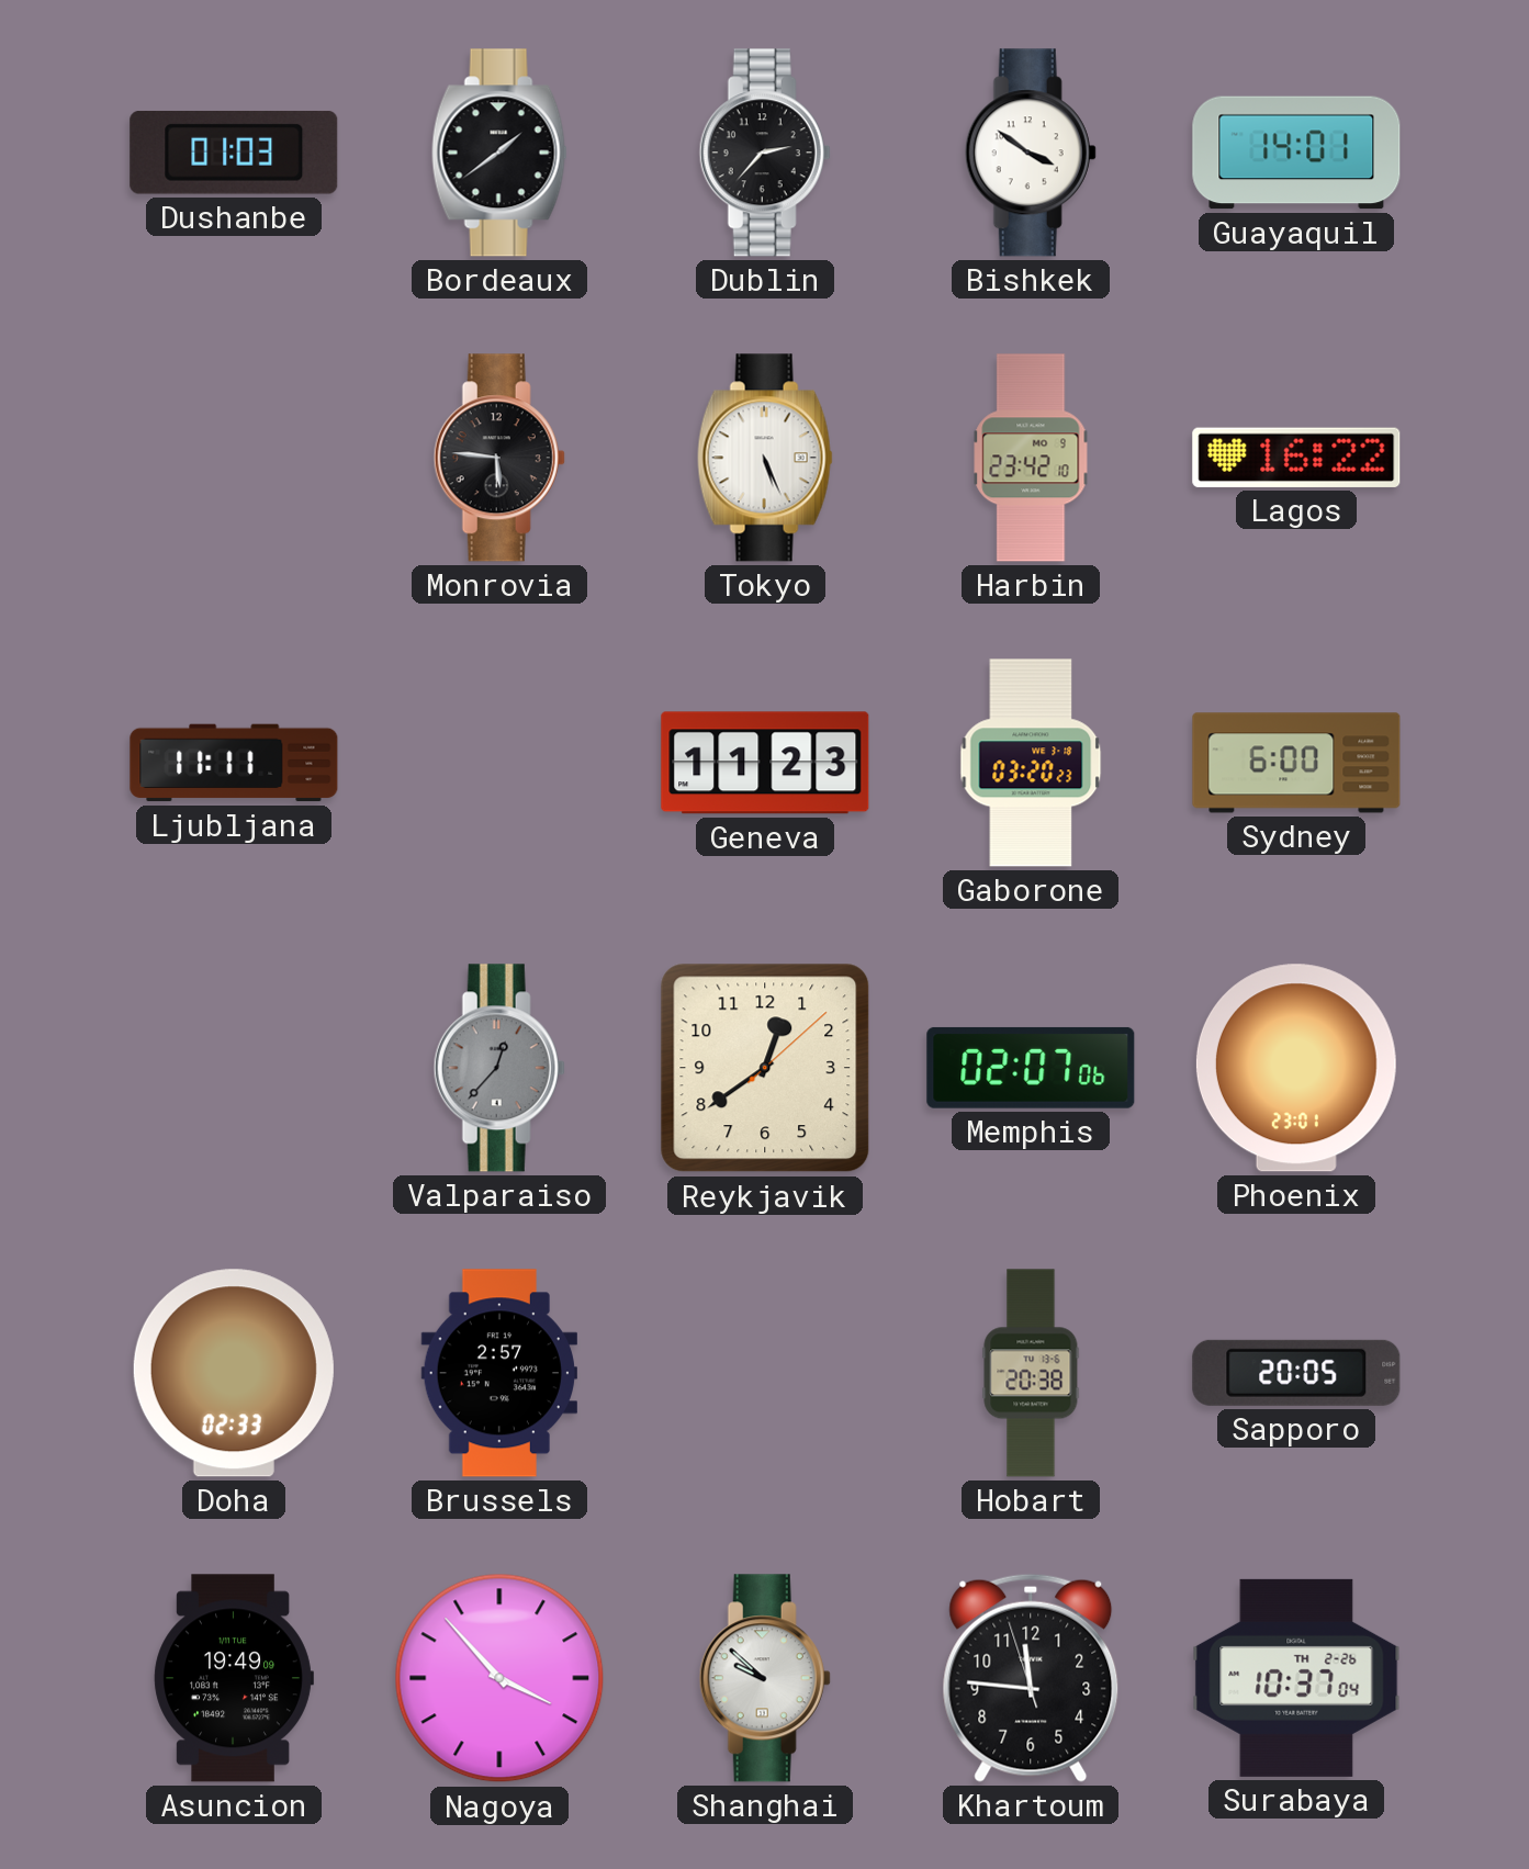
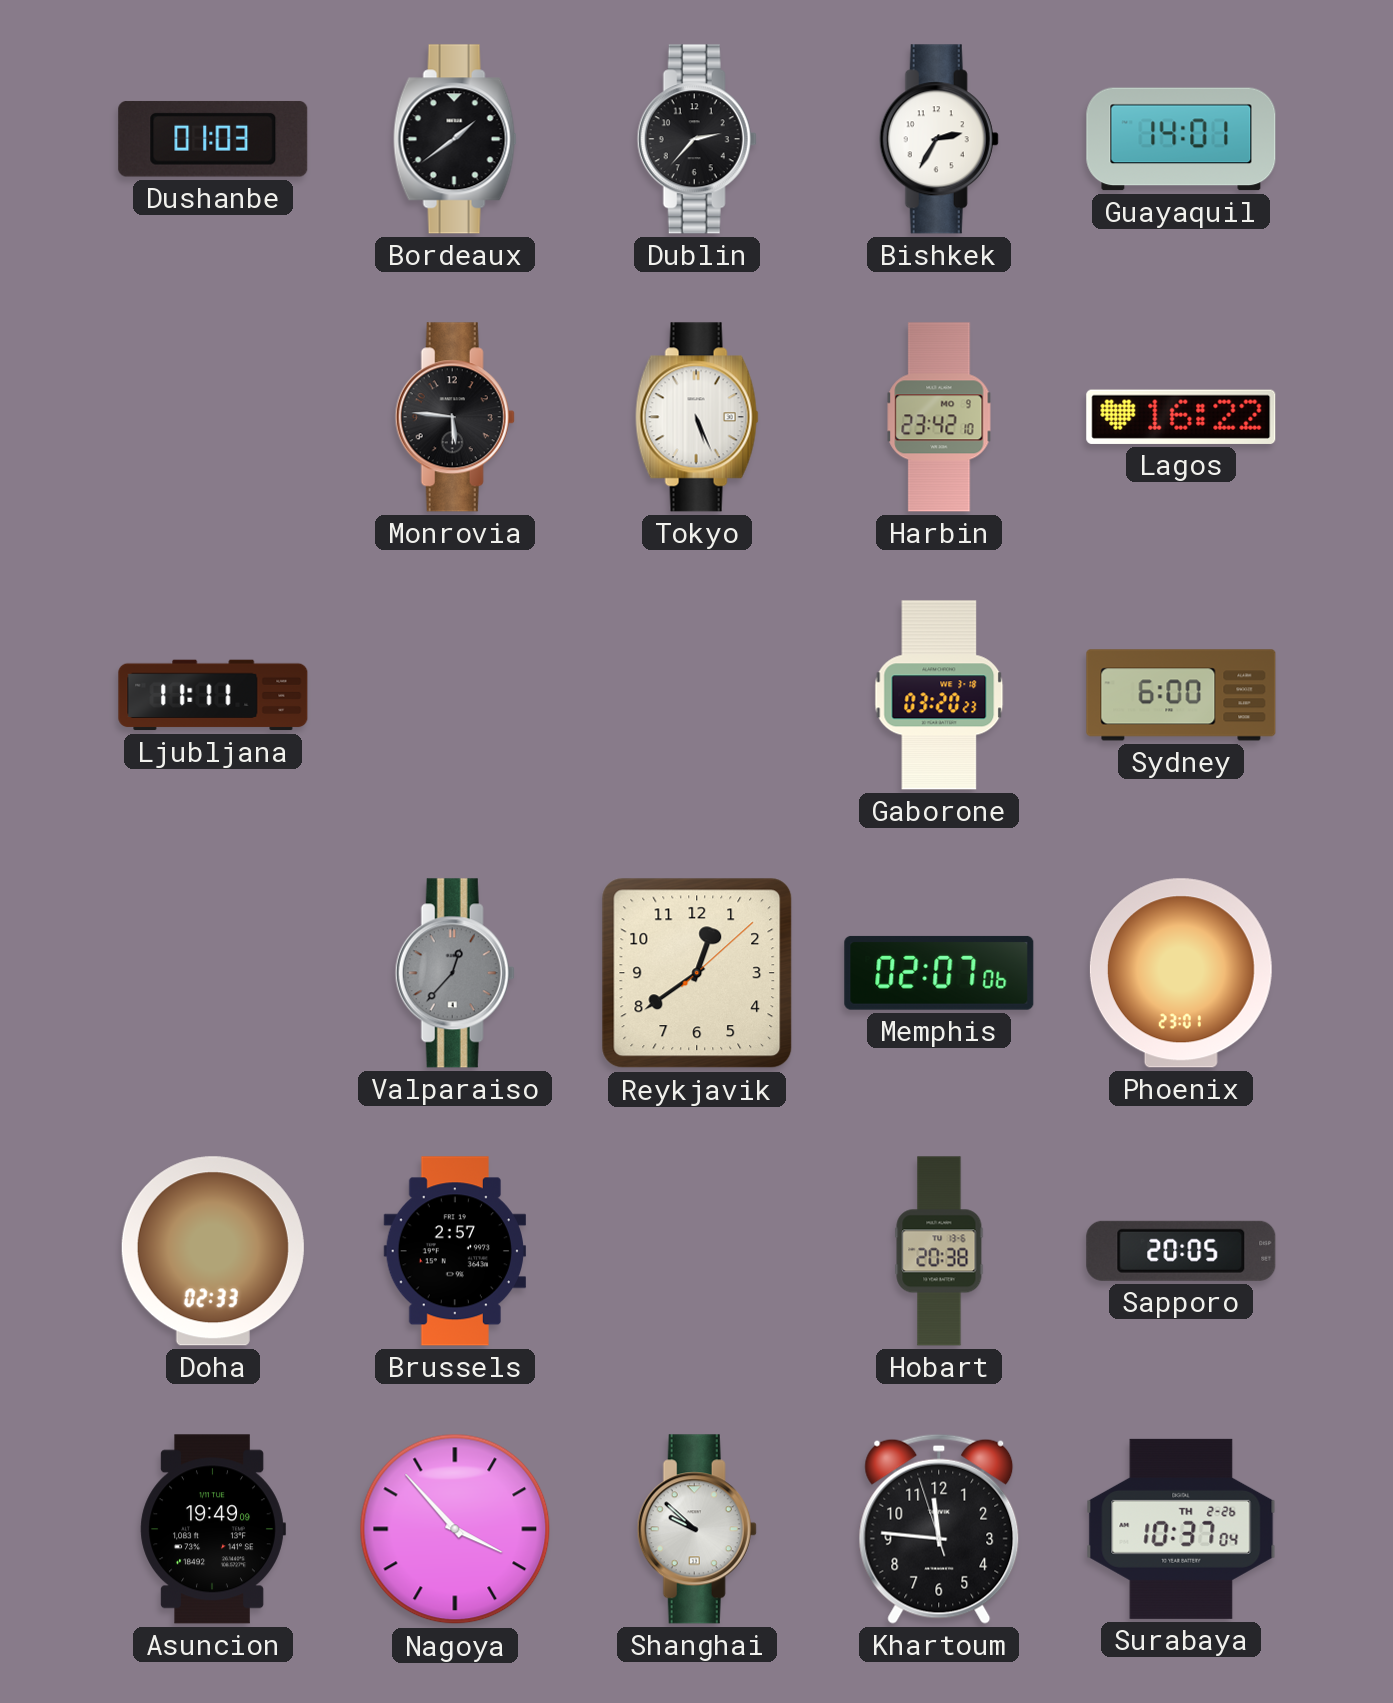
Bishkek: 3:51 -> 2:35 (939, 139)
Geneva: 11:23 -> none (765, 763)
